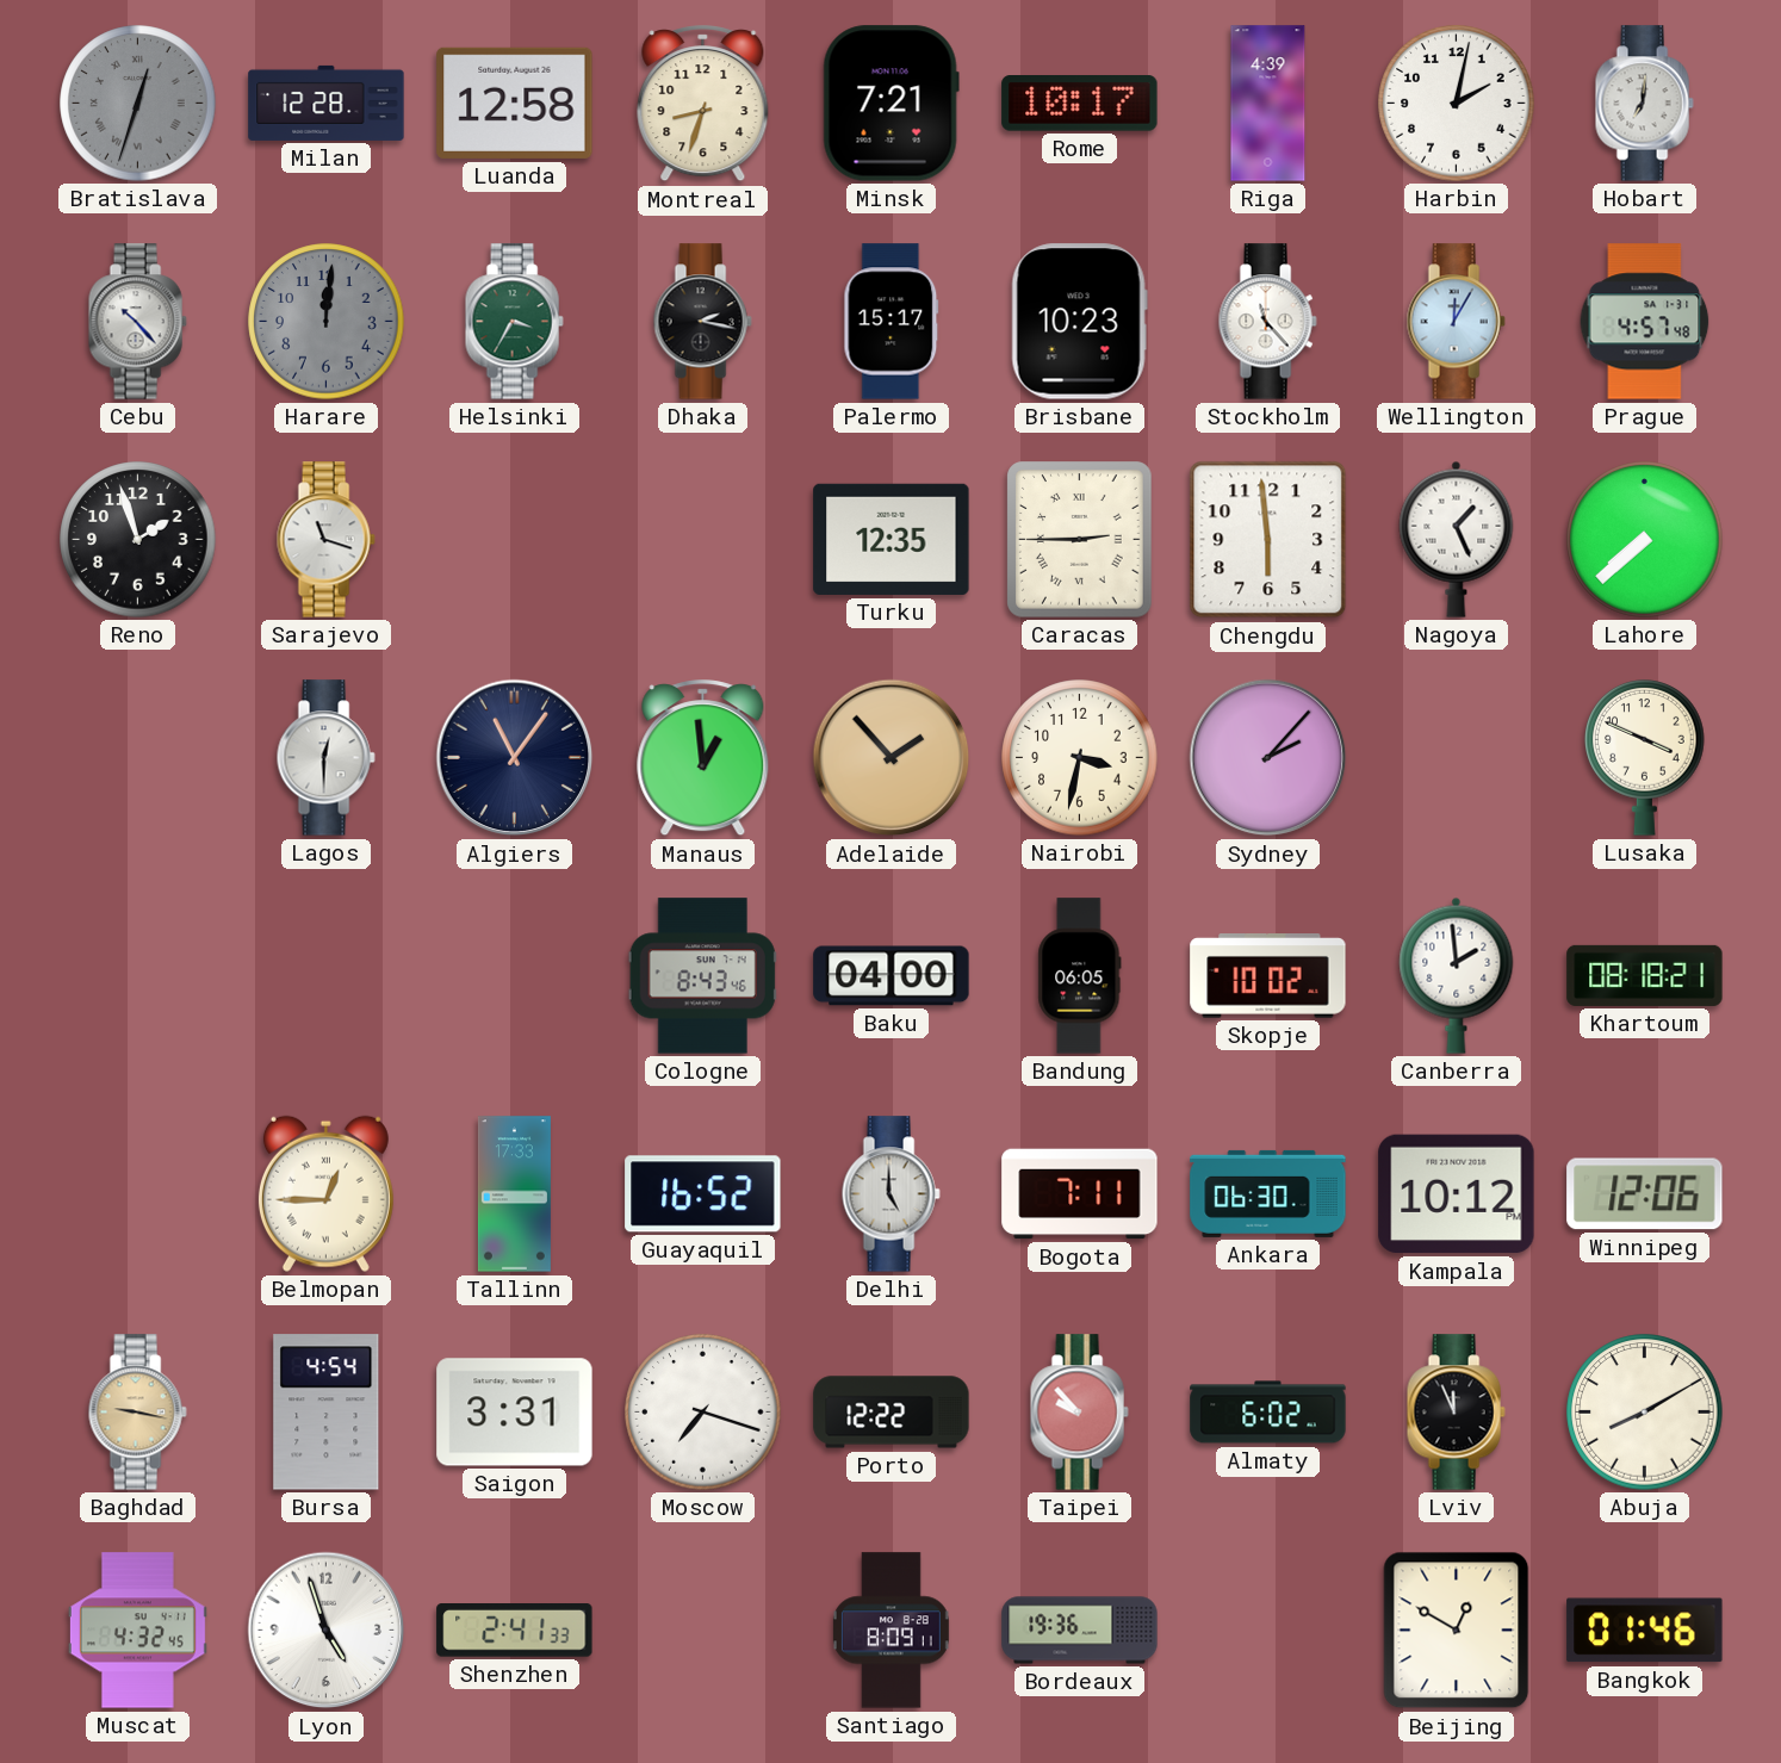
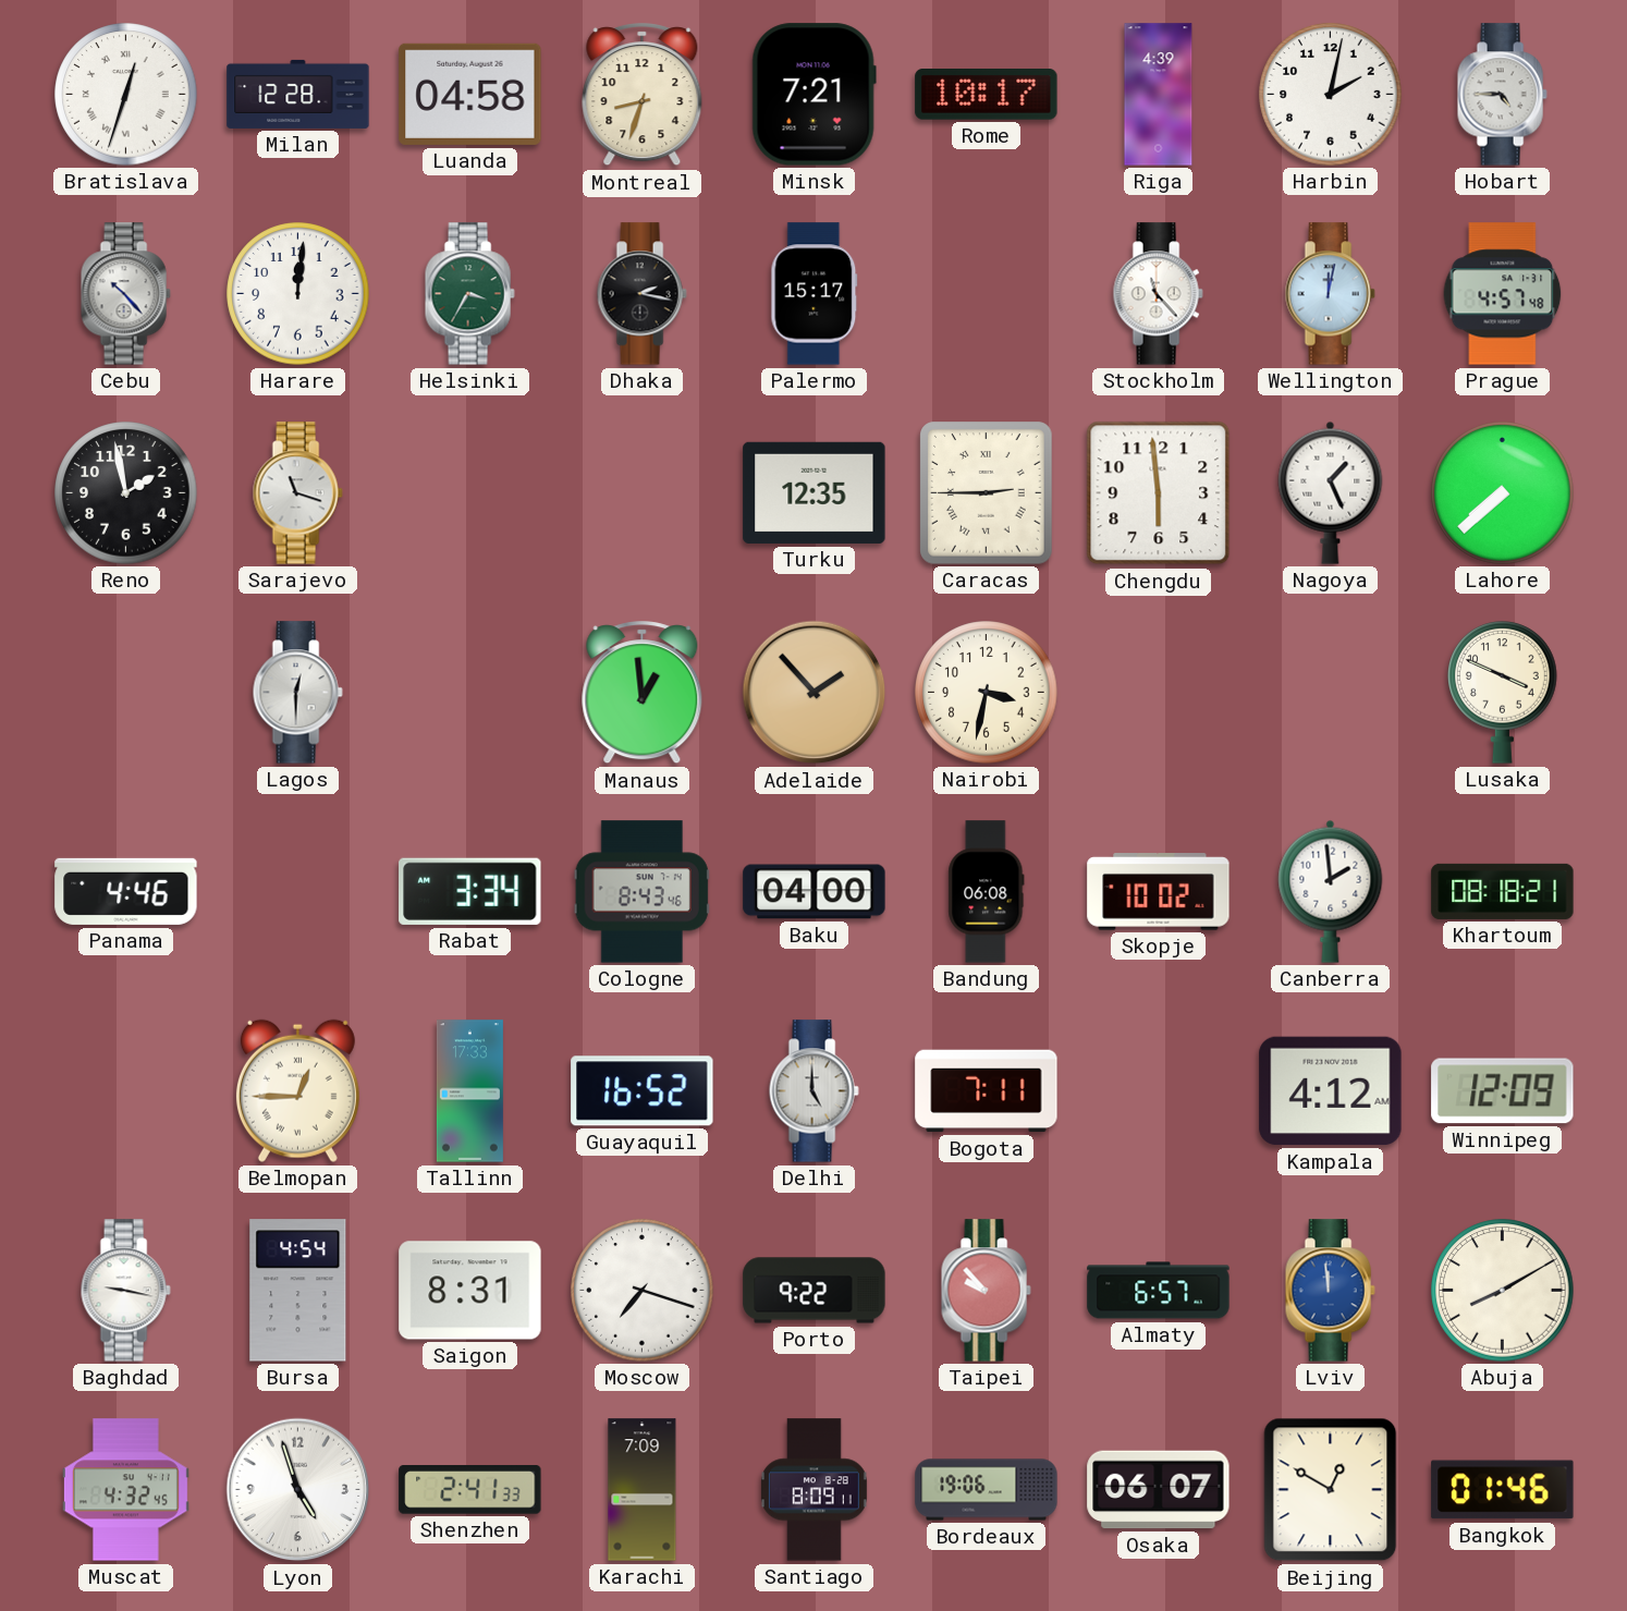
Bratislava dial: grey -> white (126, 95)
Luanda: 12:58 -> 04:58 (470, 94)
Hobart: 7:01 -> 4:45 (1502, 95)
Harare dial: grey -> white (298, 294)
Brisbane: 10:23 -> none (1079, 322)
Wellington: 12:05 -> 12:02 (1330, 294)
Reno: 1:57 -> 1:58 (126, 493)
Algiers: 11:06 -> none (515, 758)
Sydney: 2:07 -> none (1268, 758)
Panama: none -> 4:46 (126, 891)
Rabat: none -> 3:34 (470, 891)
Bandung: 06:05 -> 06:08 (987, 892)
Ankara: 06:30 -> none (1268, 1193)
Kampala: 10:12 -> 4:12 (1331, 1091)
Winnipeg: 12:06 -> 12:09 (1503, 1091)
Baghdad dial: champagne -> white (125, 1291)
Saigon: 3:31 -> 8:31 (470, 1291)
Porto: 12:22 -> 9:22 (815, 1291)
Almaty: 6:02 -> 6:57 (1159, 1291)
Lviv: 11:56 -> 11:59 (1330, 1291)
Lviv dial: black -> blue (1330, 1291)
Karachi: none -> 7:09 (643, 1490)
Bordeaux: 19:36 -> 19:06 (987, 1490)
Osaka: none -> 06:07 (1159, 1490)
